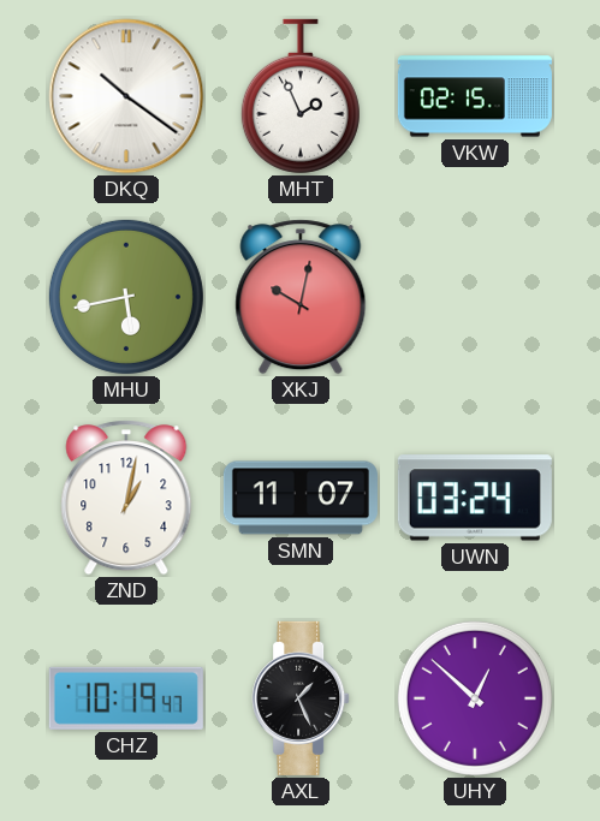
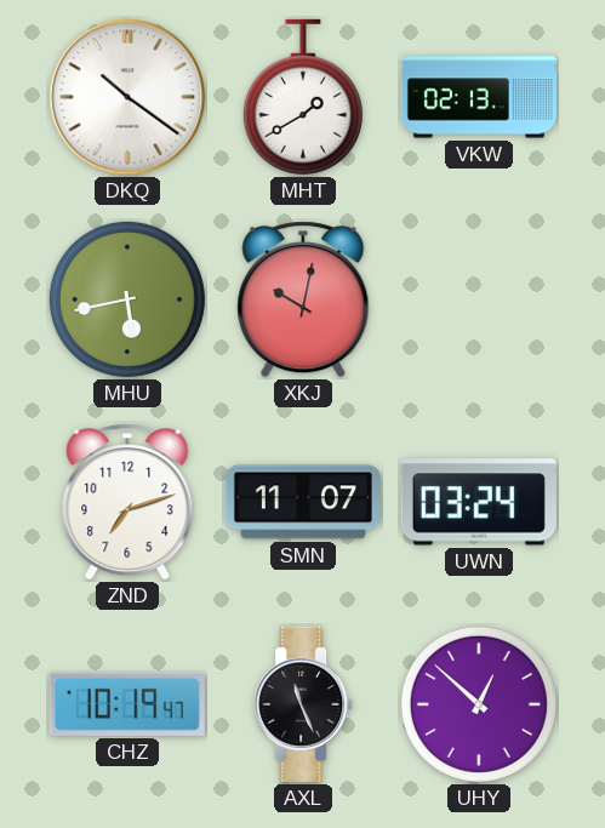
MHT: 1:56 -> 1:40 (303, 97)
VKW: 02:15 -> 02:13 (479, 97)
ZND: 1:02 -> 7:12 (127, 502)
AXL: 1:26 -> 11:26 (303, 704)
